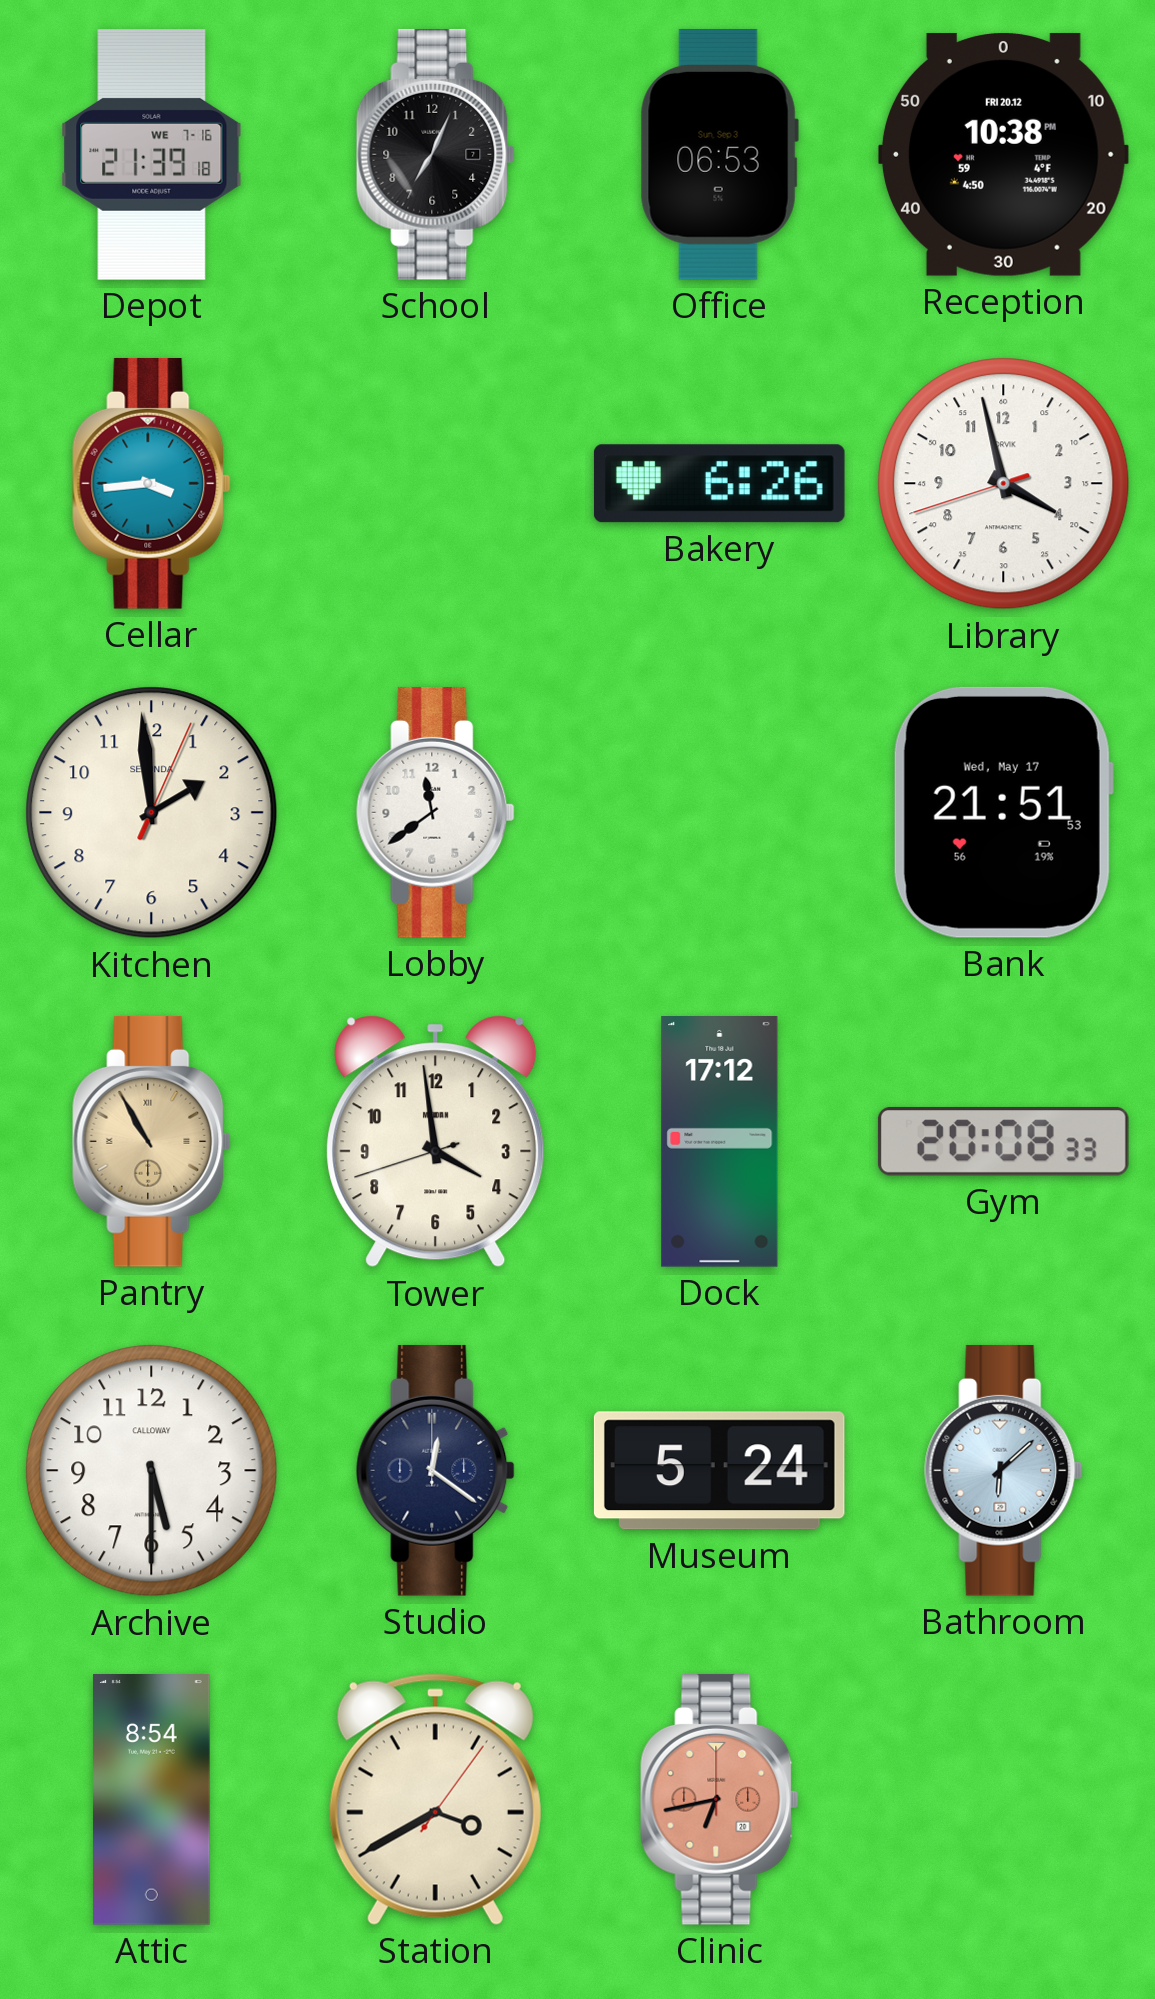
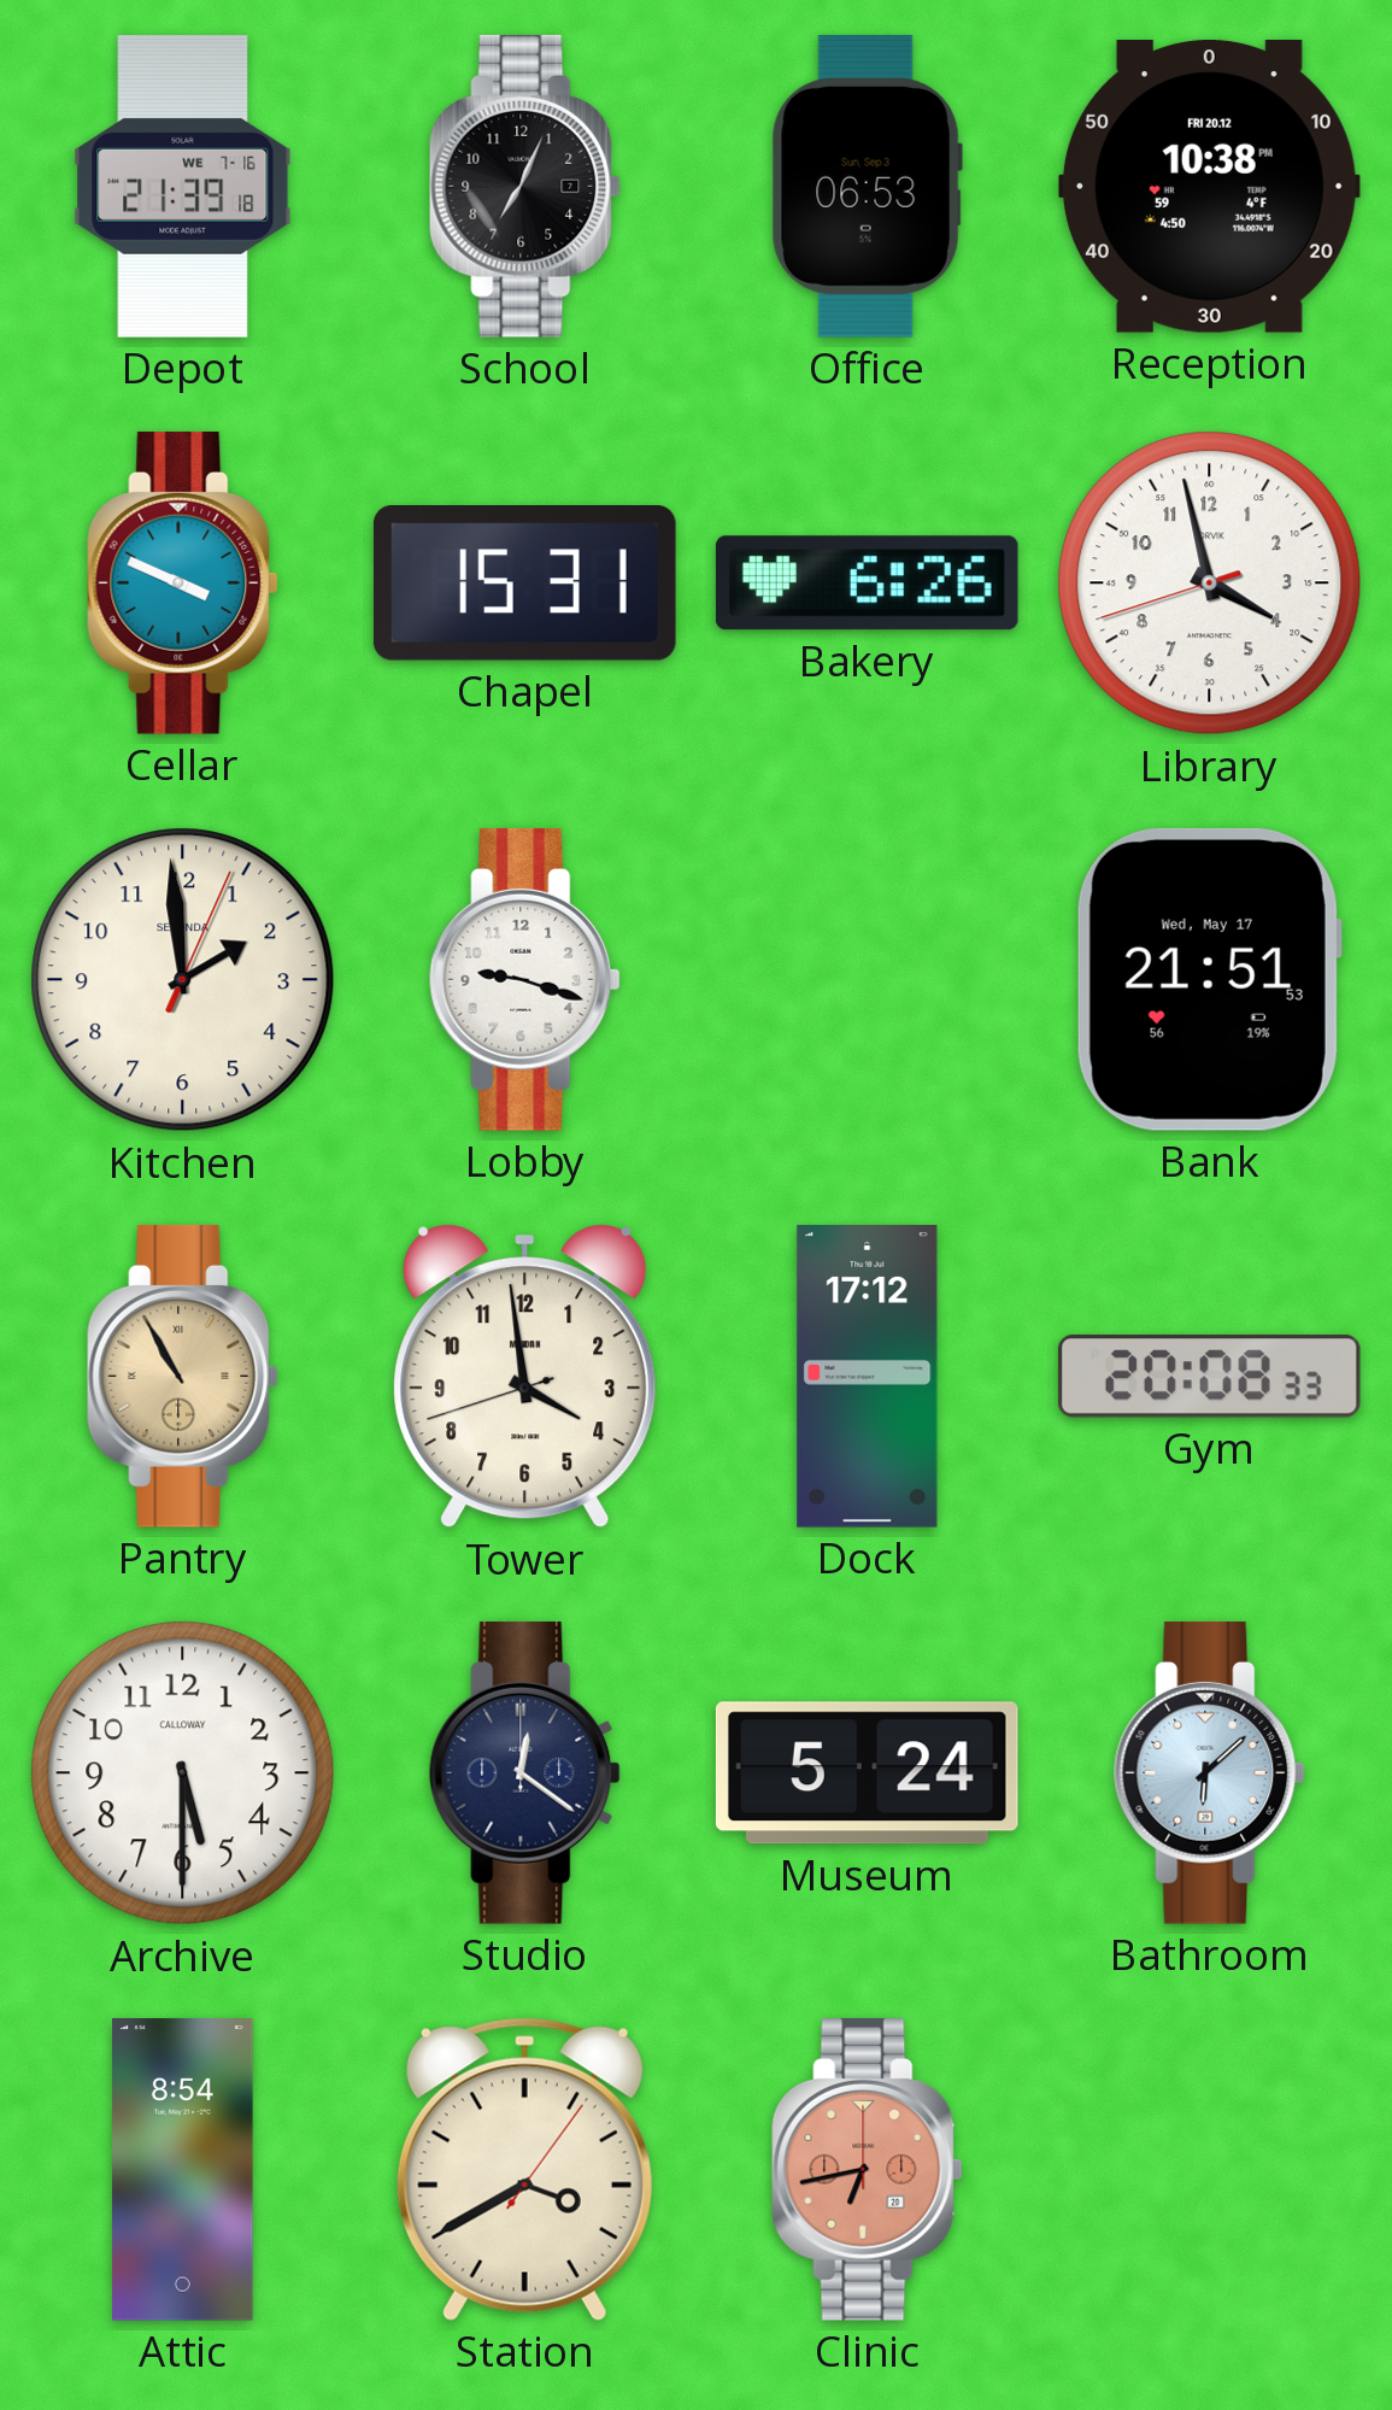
Cellar: 3:44 -> 3:49 (183, 582)
Chapel: none -> 15:31 (524, 584)
Lobby: 11:39 -> 9:18 (525, 979)
